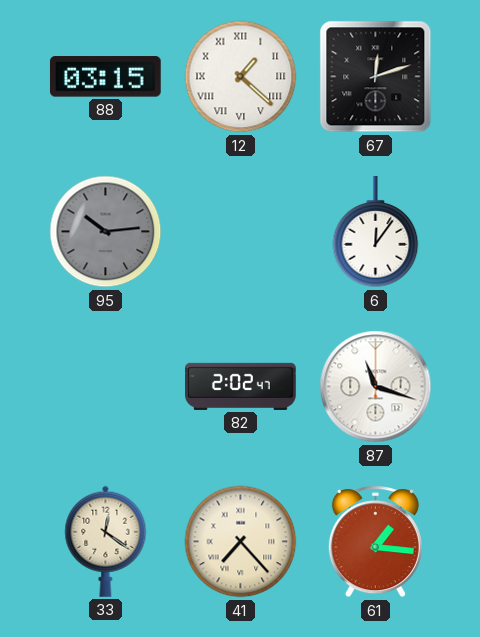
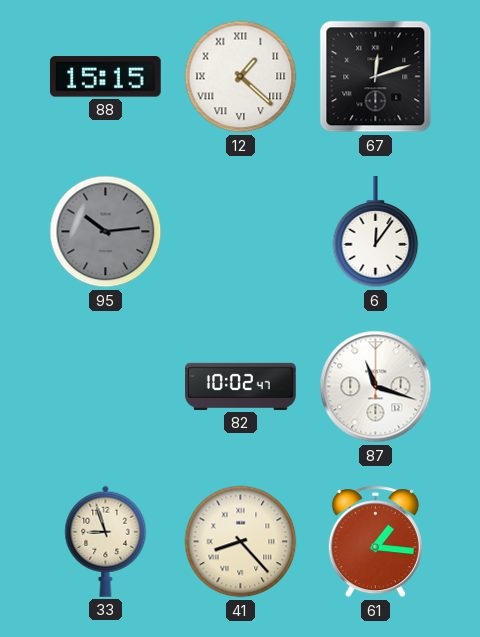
88: 03:15 -> 15:15 (105, 77)
82: 2:02 -> 10:02 (241, 386)
33: 12:21 -> 8:57 (106, 541)
41: 7:23 -> 8:23 (241, 542)
